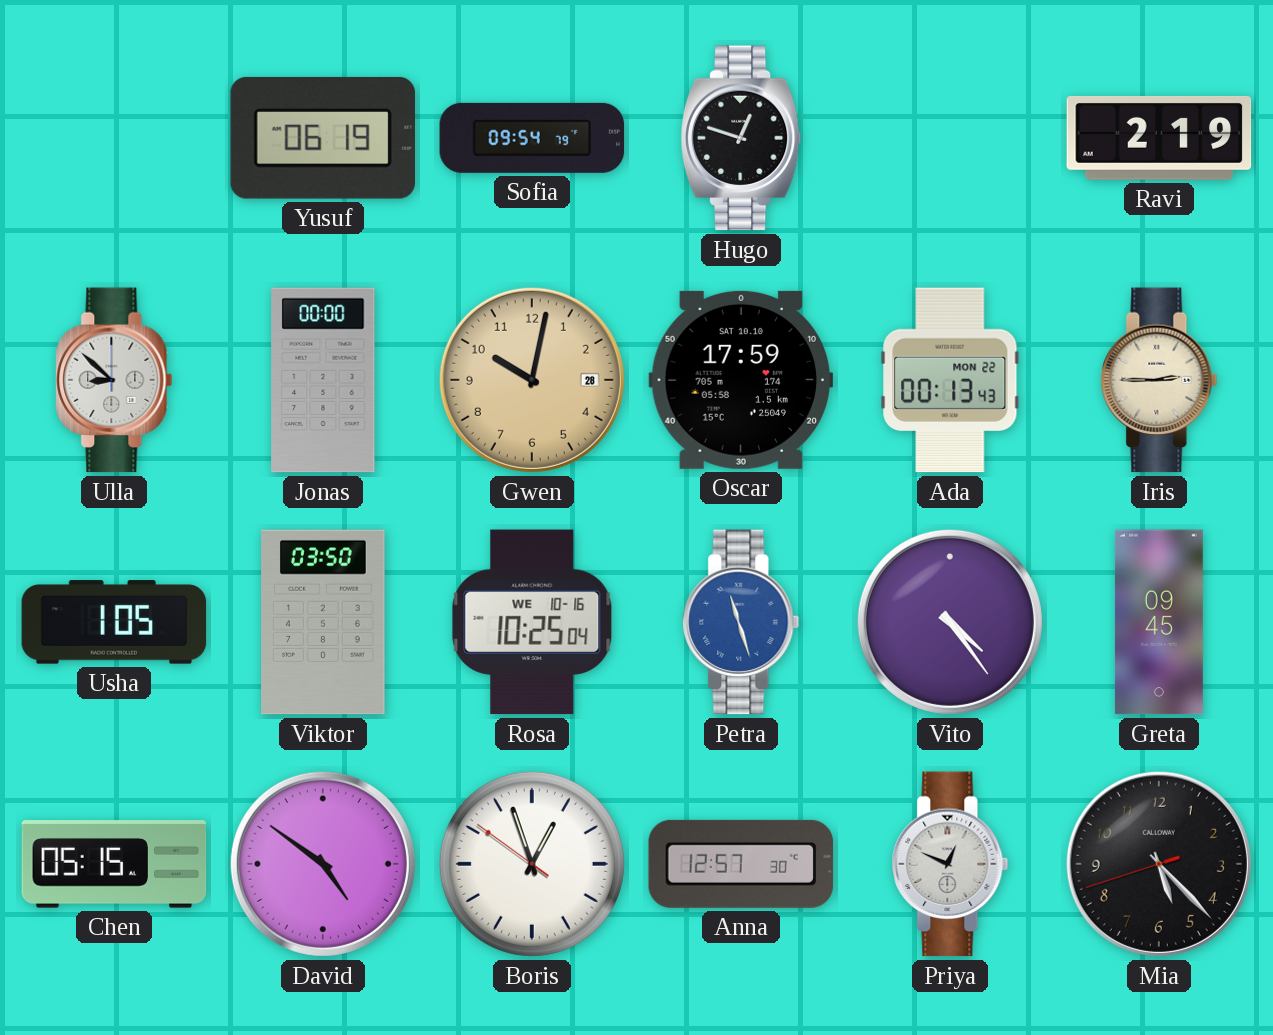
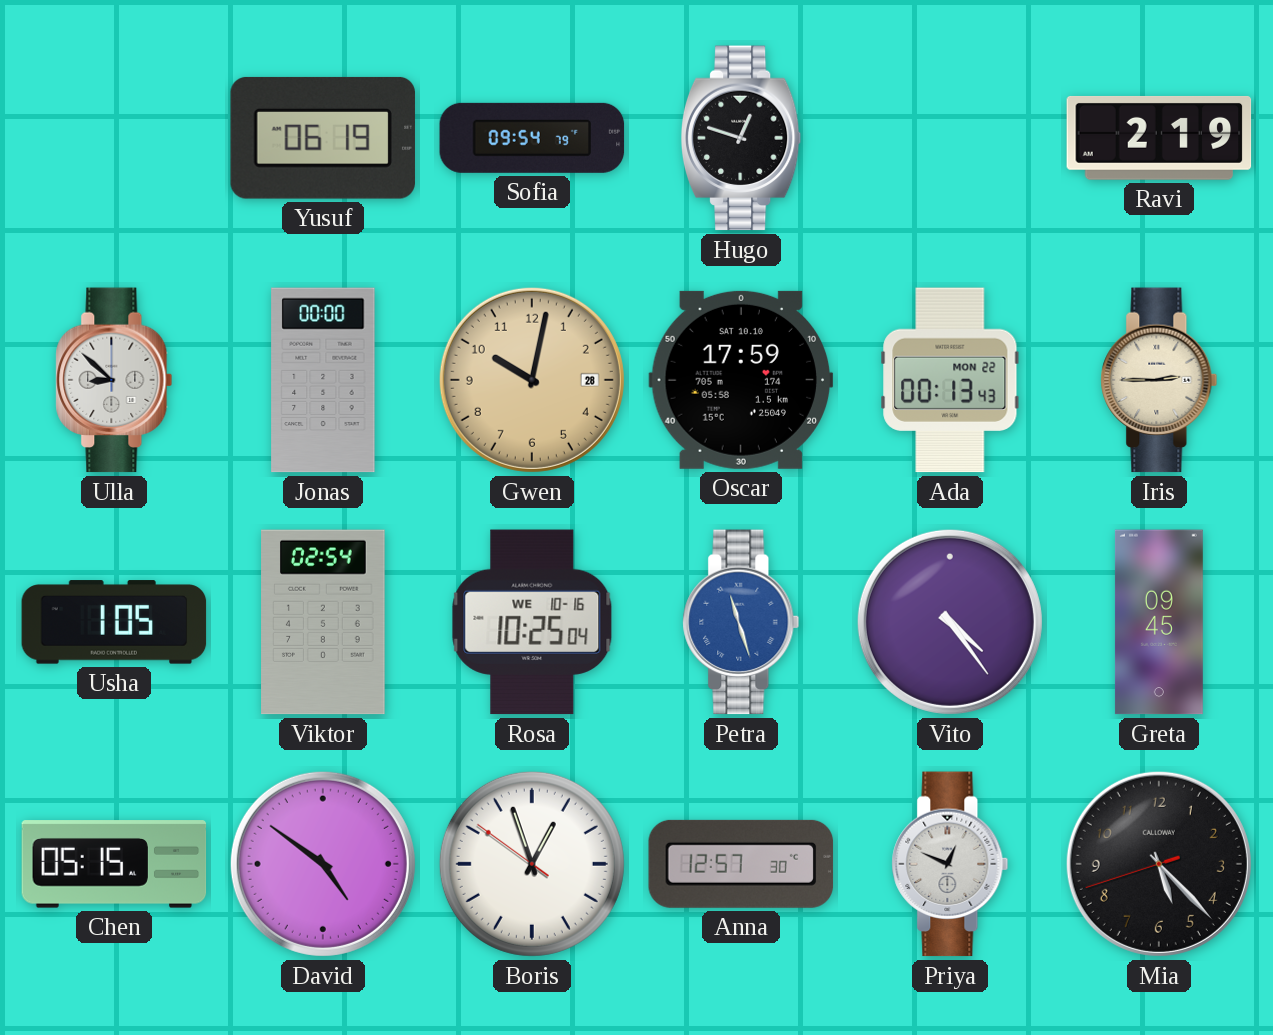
Viktor: 03:50 -> 02:54 (323, 622)
